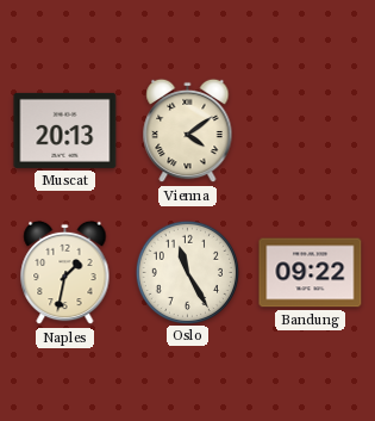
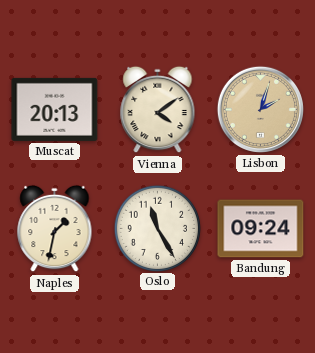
Lisbon: none -> 2:03 (260, 109)
Bandung: 09:22 -> 09:24 (261, 229)
